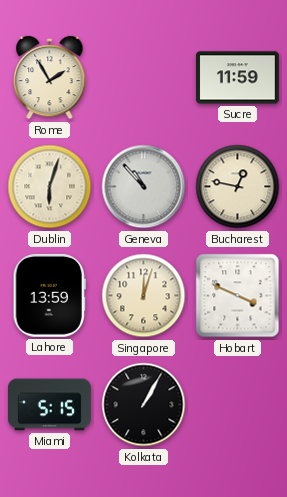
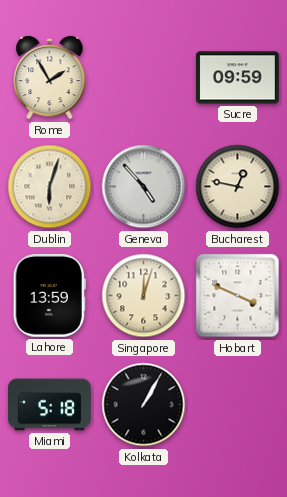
Sucre: 11:59 -> 09:59 (237, 78)
Geneva: 10:53 -> 4:53 (144, 187)
Miami: 5:15 -> 5:18 (50, 405)
